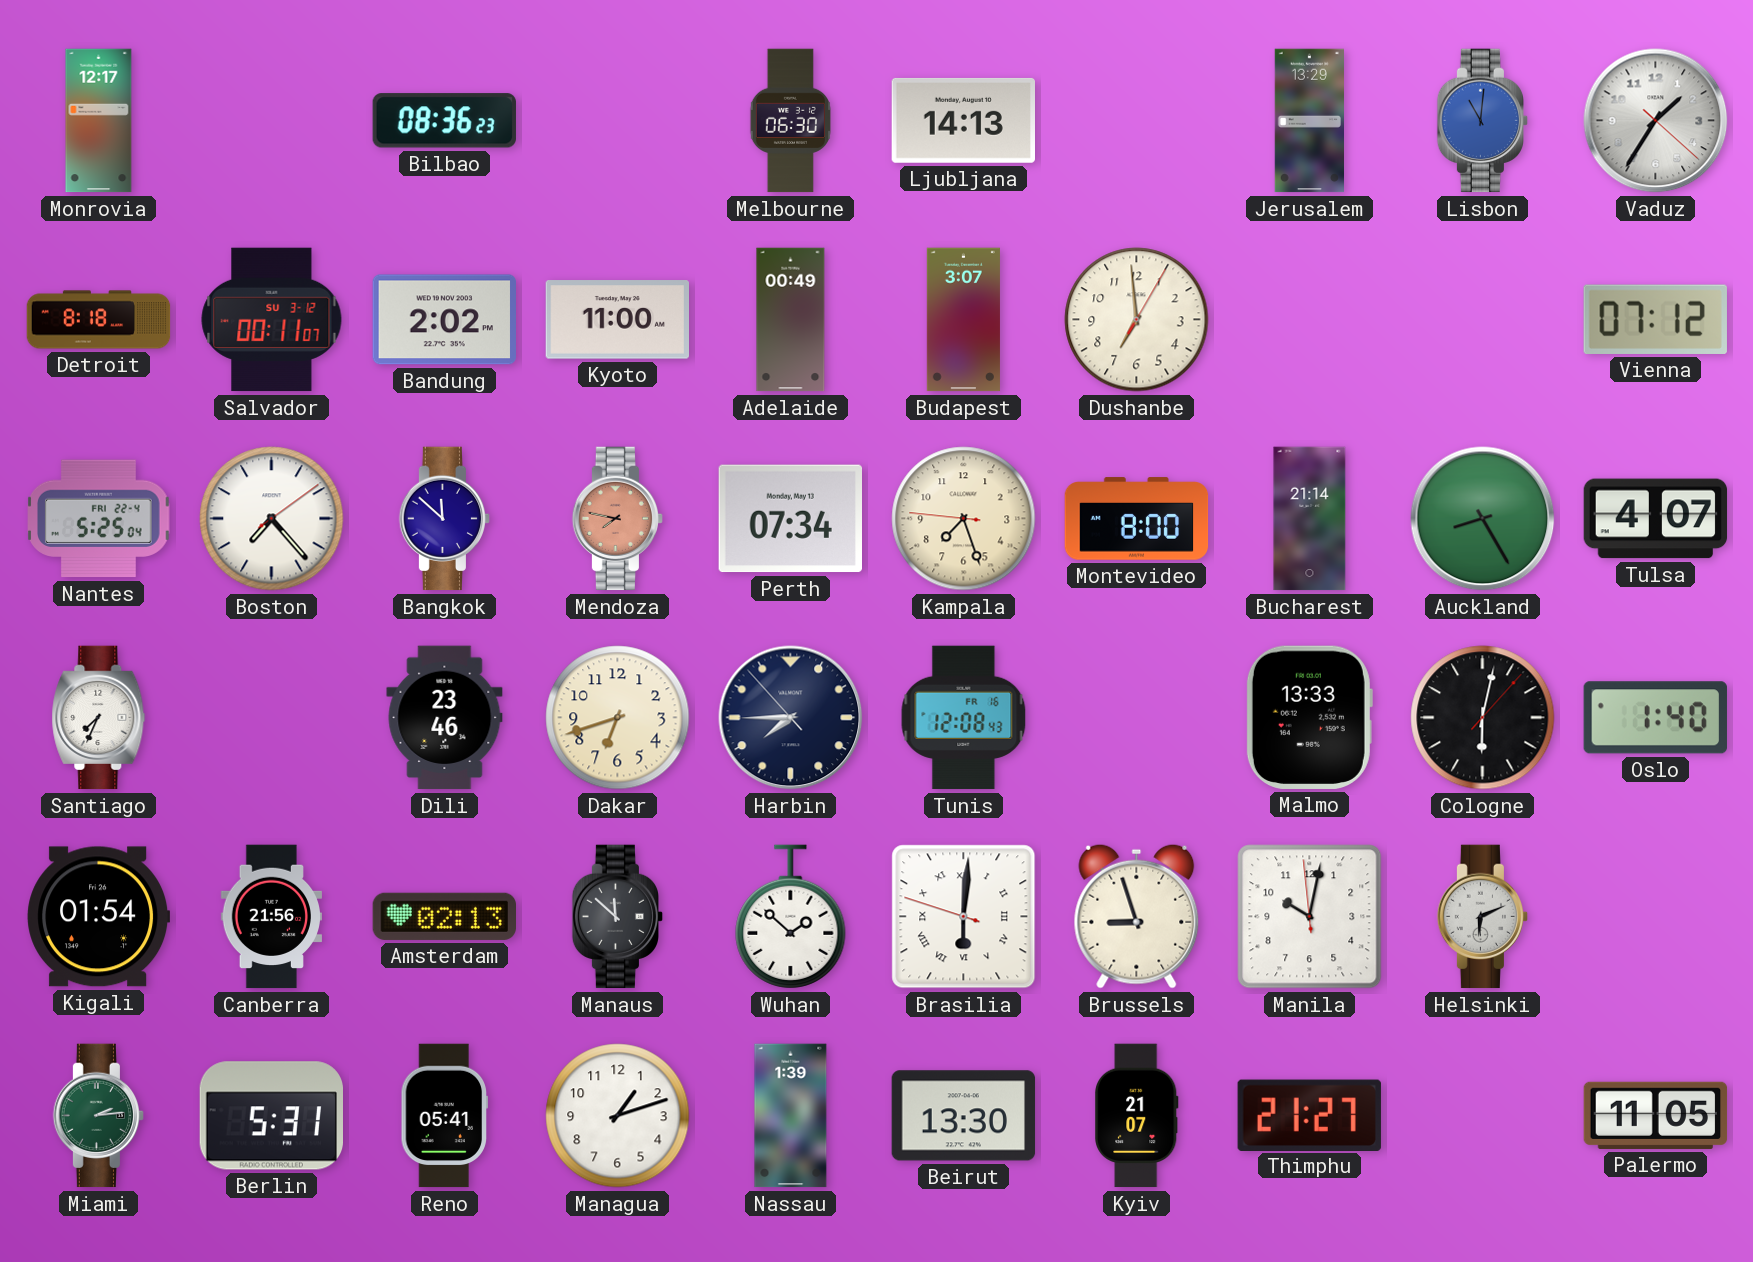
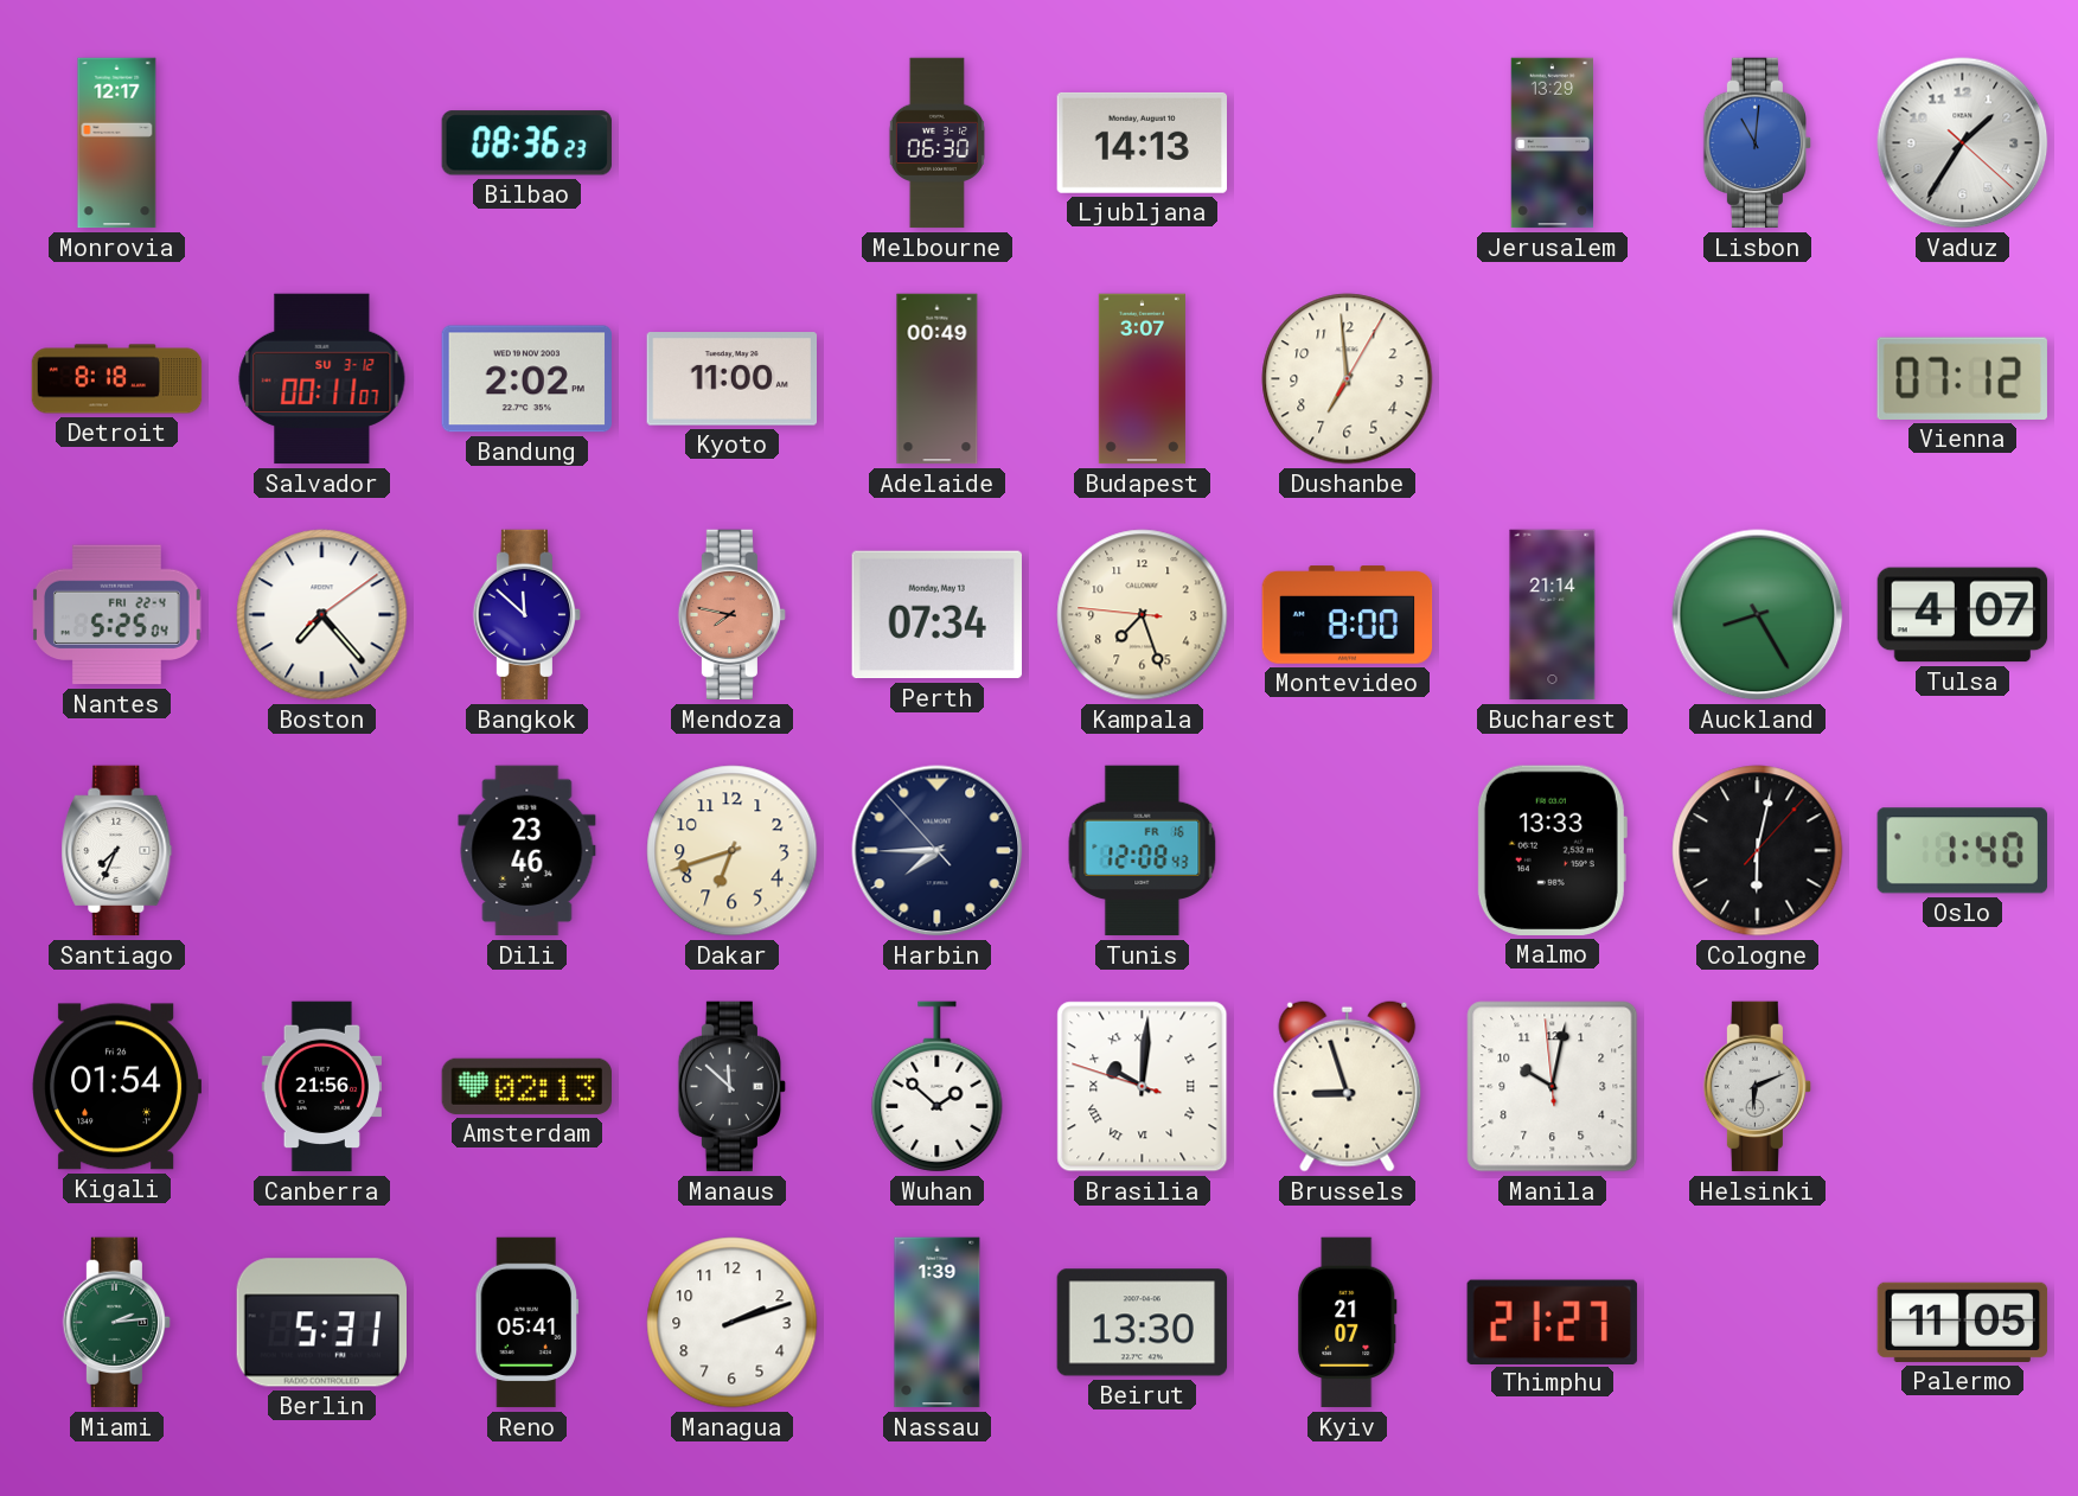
Brasilia: 6:00 -> 10:00 (1143, 1087)
Managua: 1:12 -> 2:12 (733, 1323)
